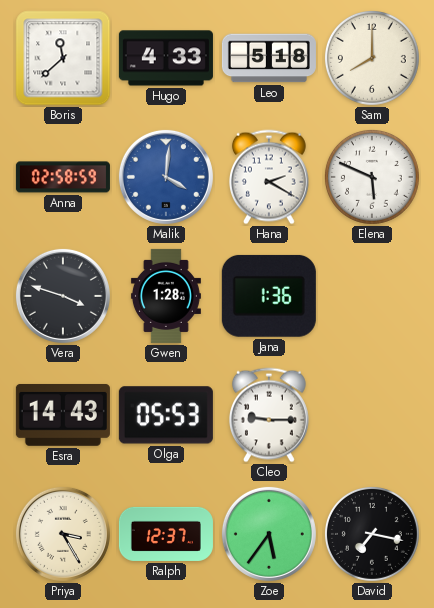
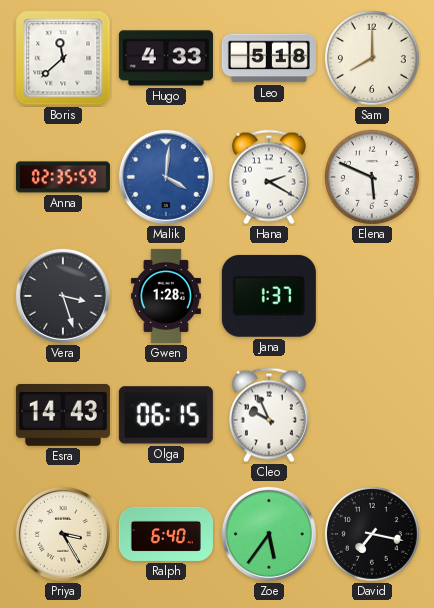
Anna: 02:58 -> 02:35 (63, 177)
Vera: 3:48 -> 3:27 (63, 296)
Jana: 1:36 -> 1:37 (269, 296)
Olga: 05:53 -> 06:15 (166, 415)
Cleo: 9:15 -> 9:56 (269, 415)
Ralph: 12:37 -> 6:40 (166, 534)
